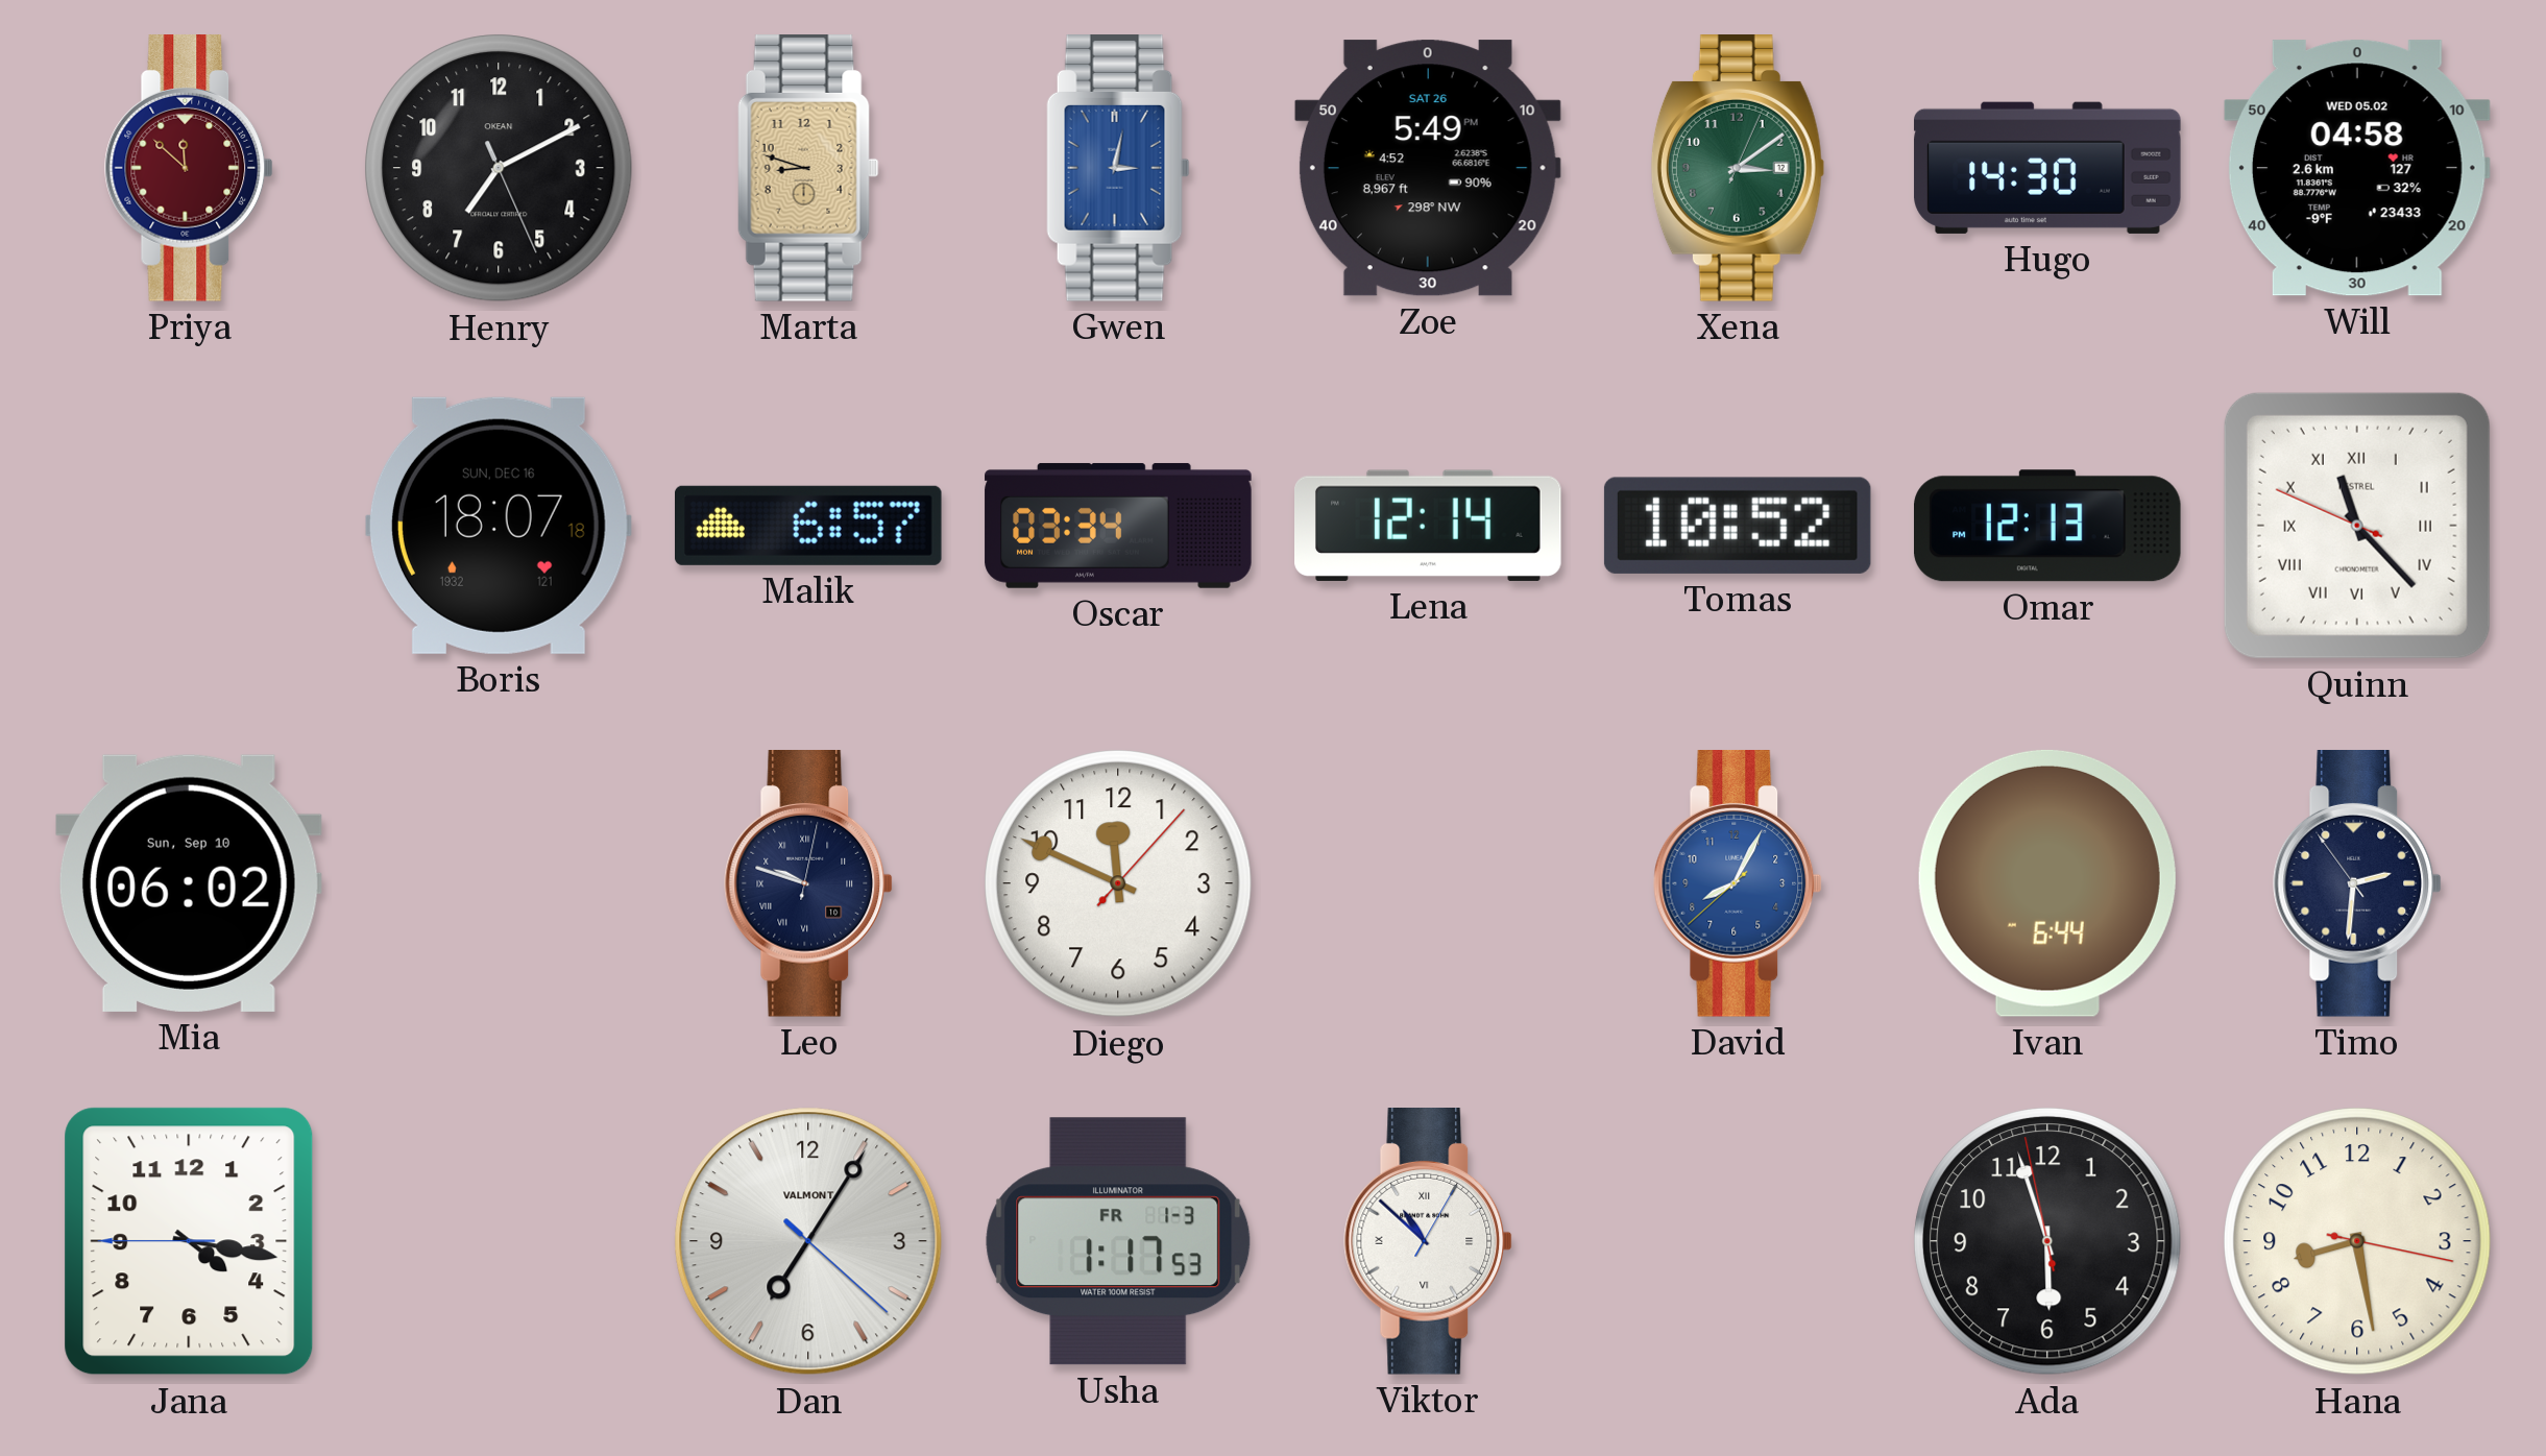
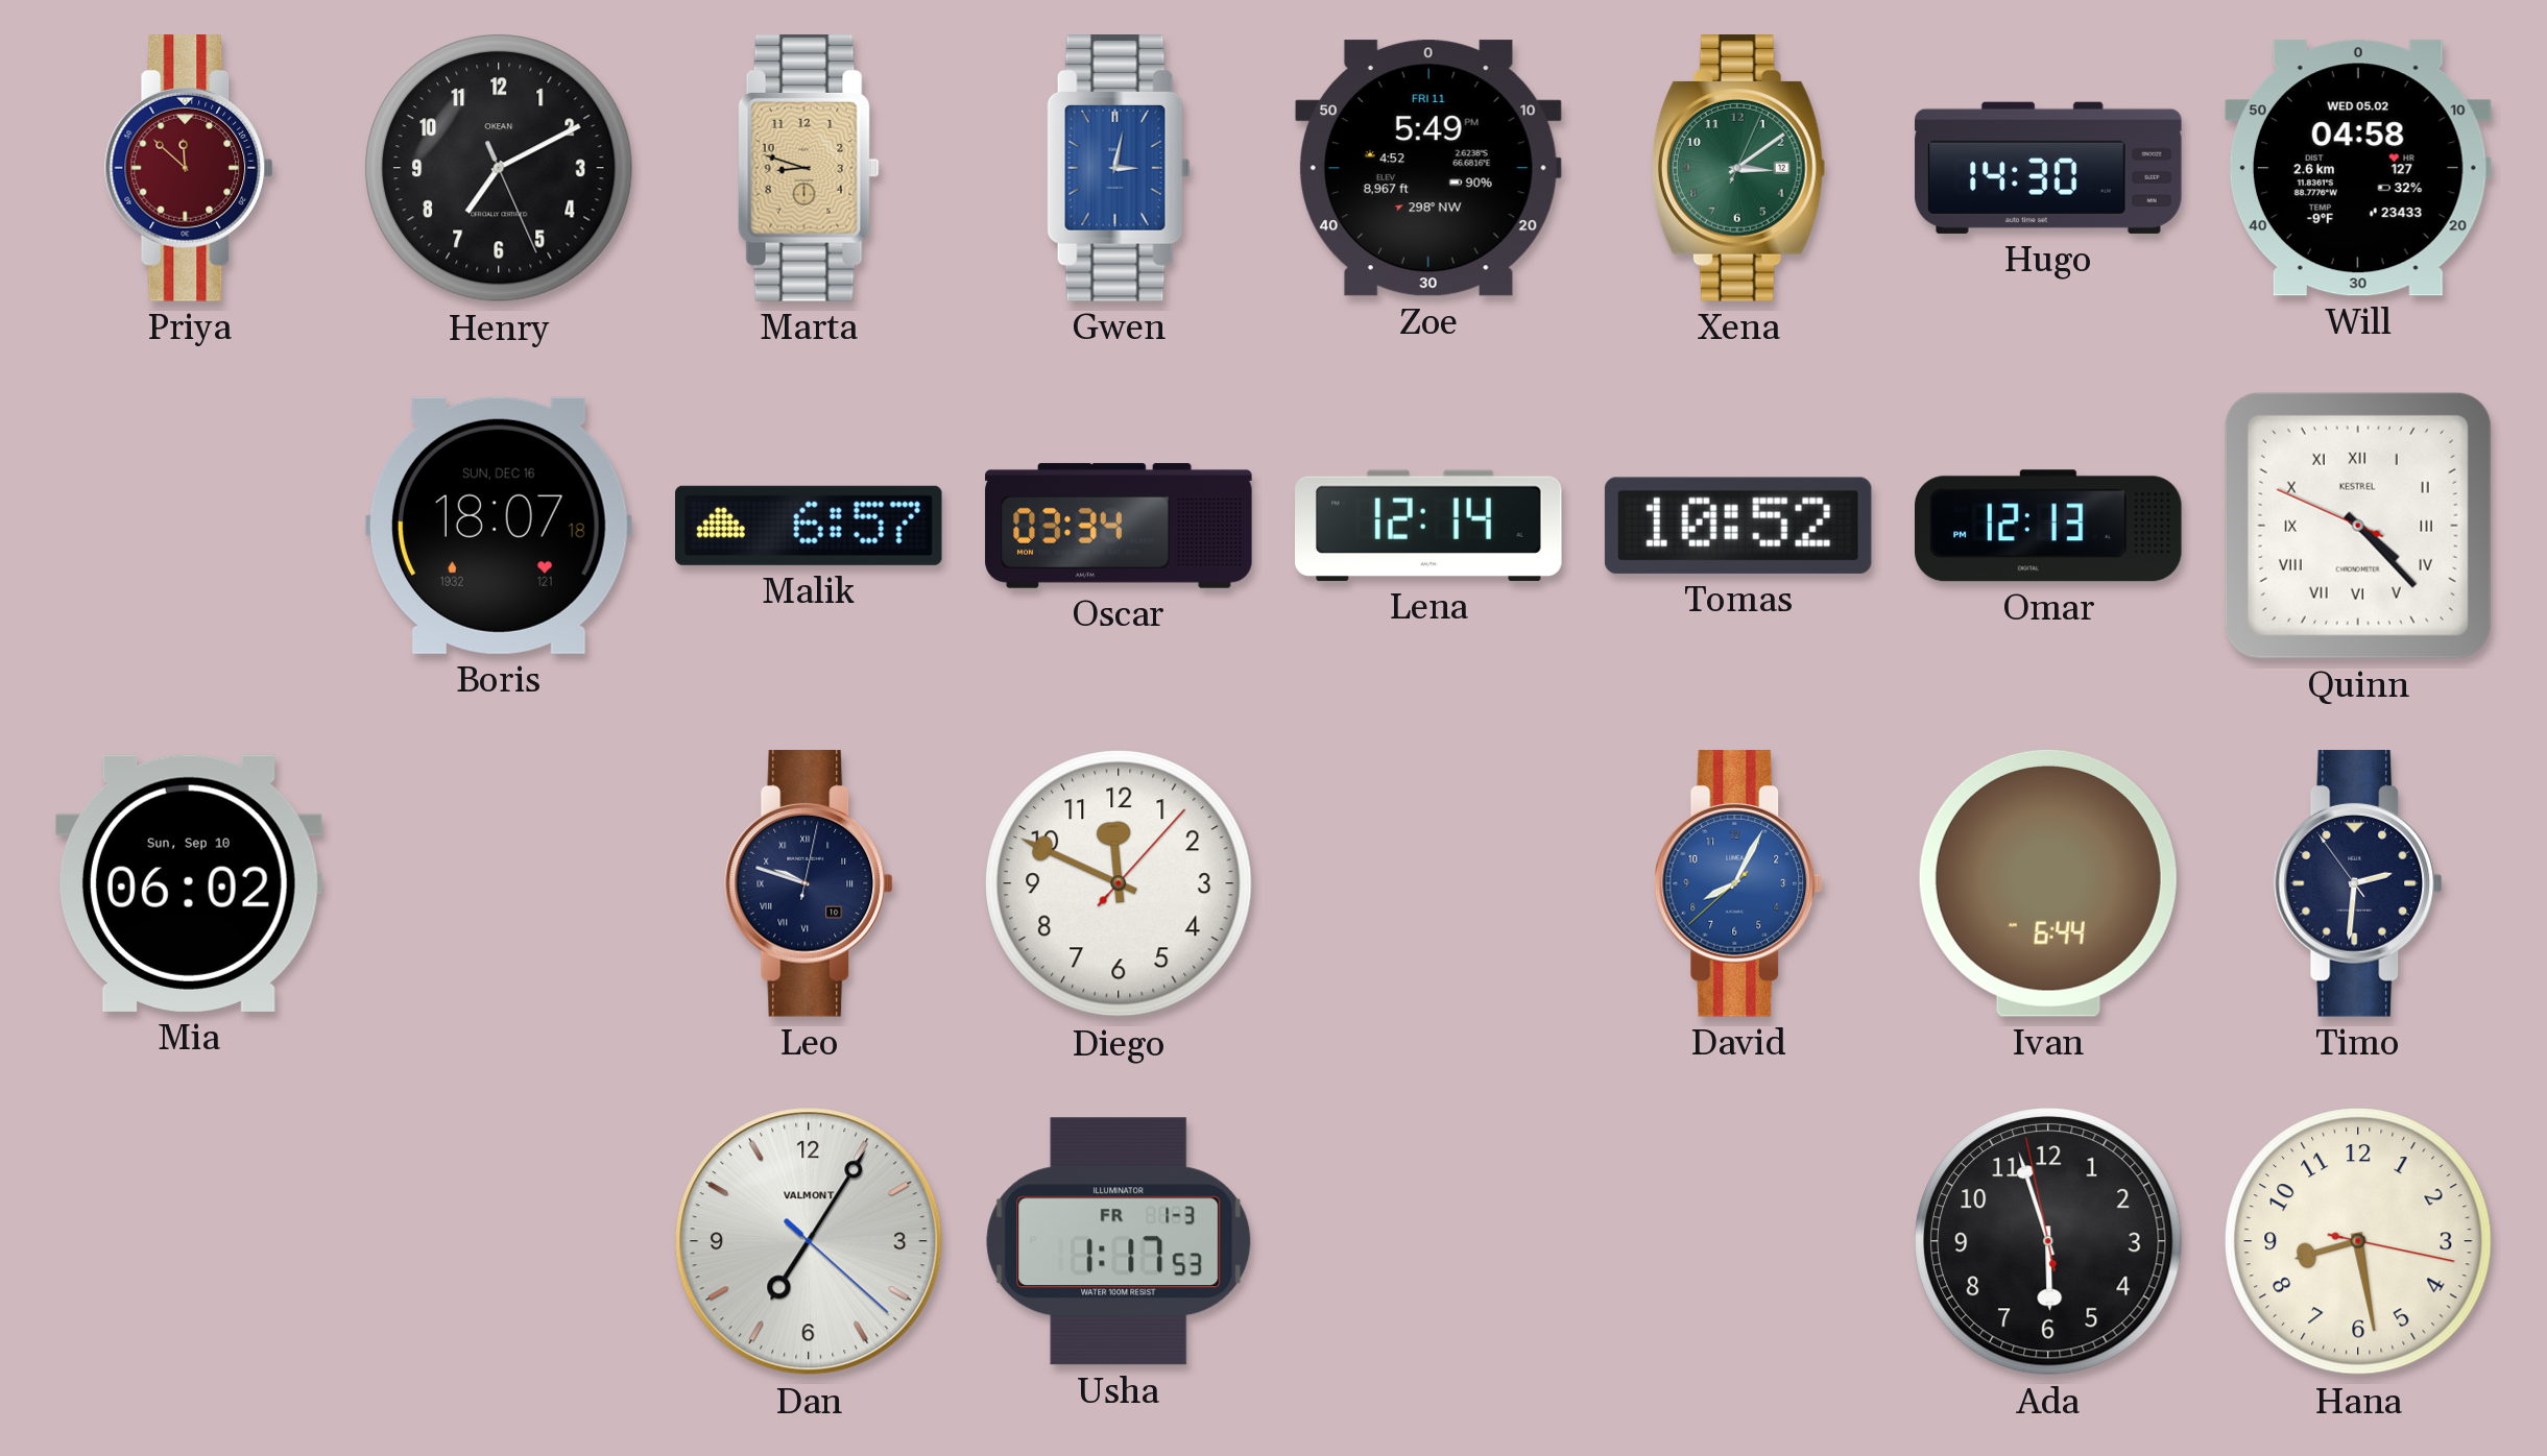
Zoe date: SAT 26 -> FRI 11 (1428, 168)
Quinn: 11:22 -> 4:22 (2358, 526)
Jana: 4:16 -> none (189, 1241)
Viktor: 10:52 -> none (1428, 1242)
